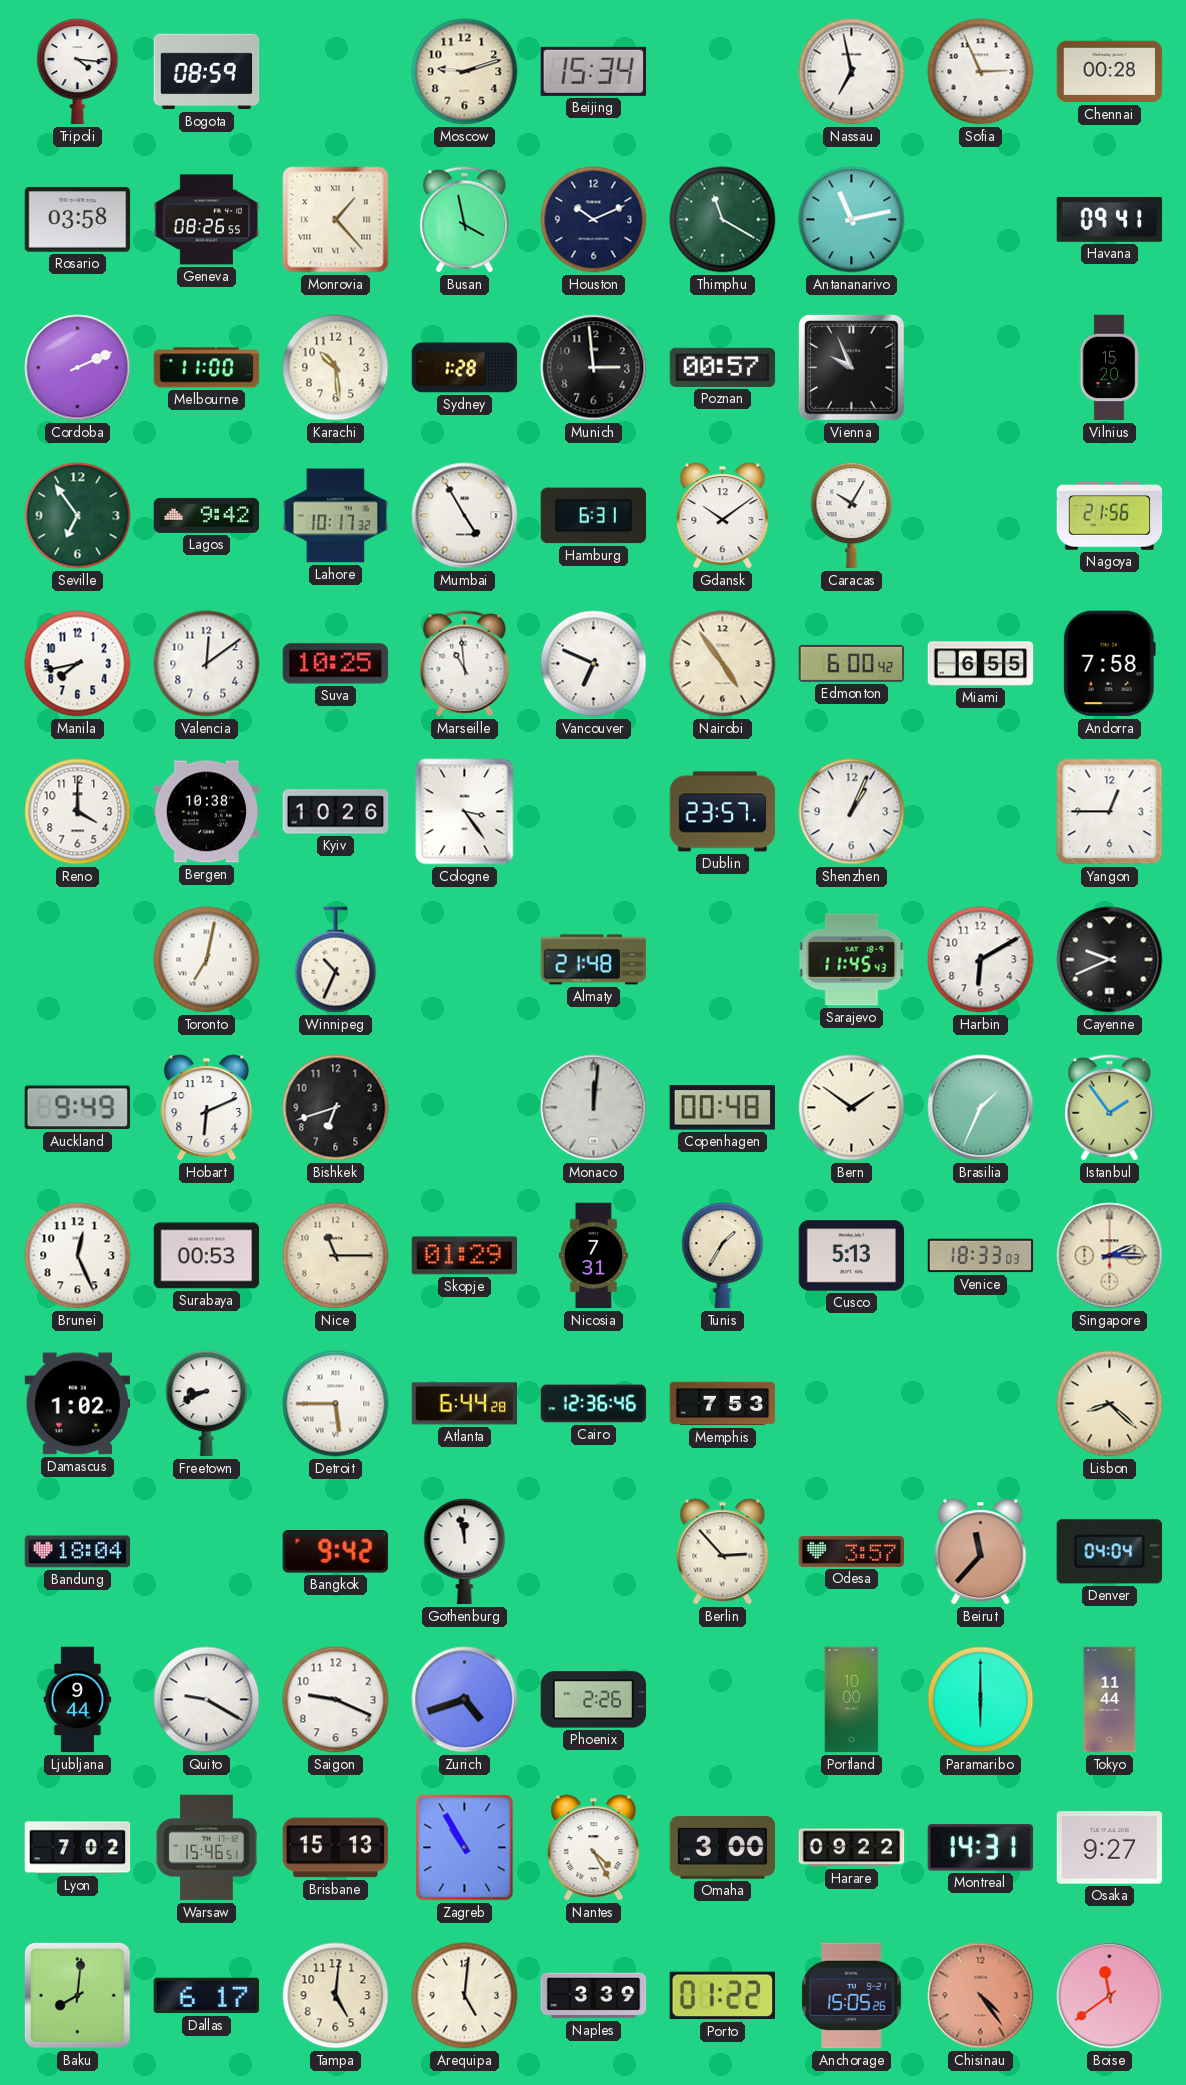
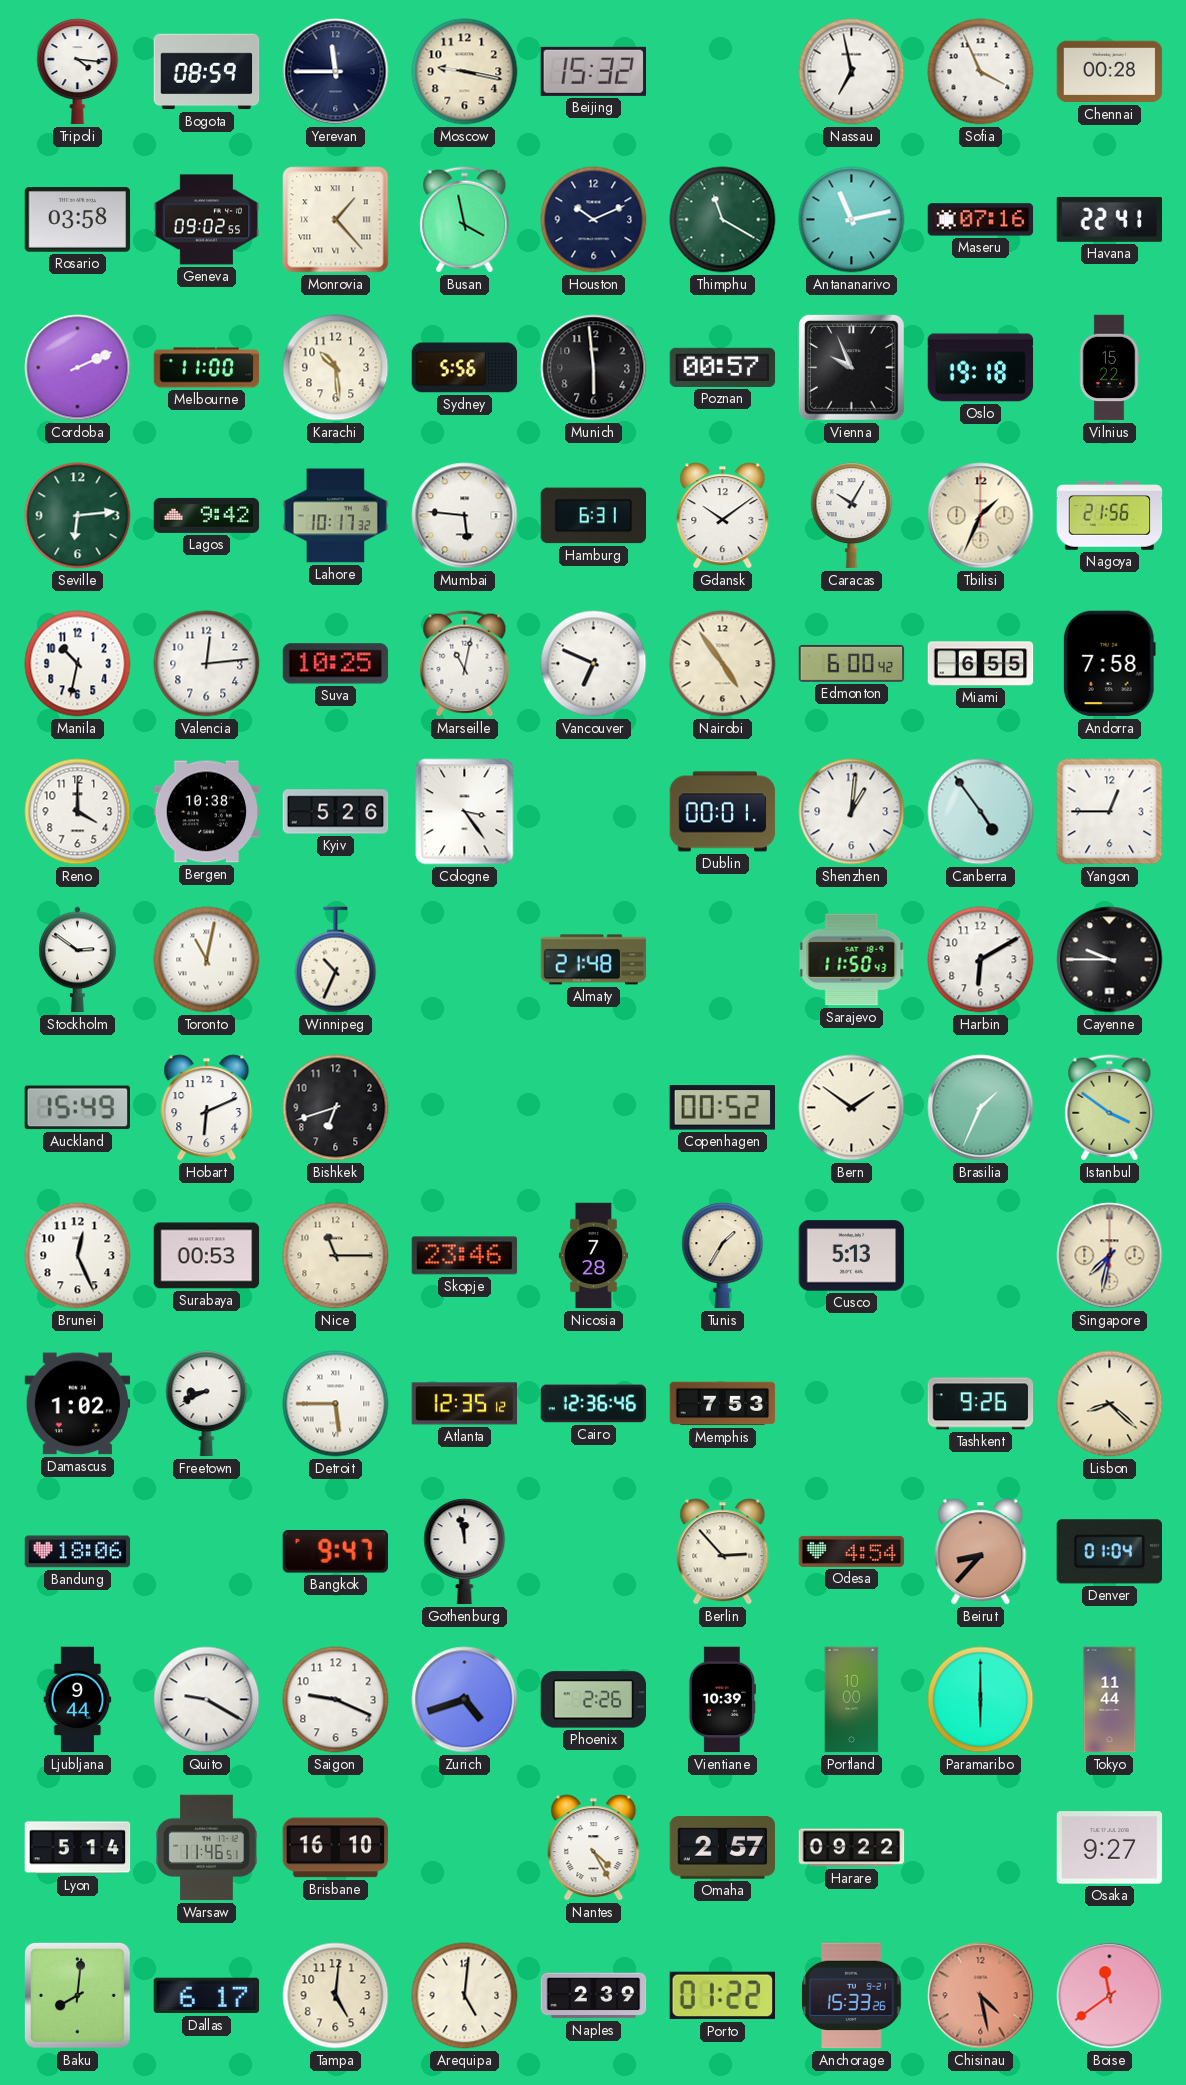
Yerevan: none -> 11:45 (336, 72)
Moscow: 9:12 -> 9:17 (465, 72)
Beijing: 15:34 -> 15:32 (593, 71)
Sofia: 2:56 -> 3:56 (981, 72)
Geneva: 08:26 -> 09:02 (207, 220)
Maseru: none -> 07:16 (981, 220)
Havana: 09:41 -> 22:41 (1110, 219)
Sydney: 1:28 -> 5:56 (465, 368)
Munich: 2:59 -> 5:59 (594, 368)
Oslo: none -> 19:18 (981, 368)
Vilnius: 15:20 -> 15:22 (1109, 368)
Seville: 6:54 -> 6:14 (78, 516)
Mumbai: 4:55 -> 5:46 (465, 516)
Tbilisi: none -> 1:34 (981, 516)
Manila: 7:43 -> 10:32 (78, 664)
Valencia: 12:09 -> 12:14 (207, 664)
Marseille: 10:59 -> 11:02 (465, 664)
Kyiv: 10:26 -> 5:26 (336, 812)
Dublin: 23:57 -> 00:01 (723, 812)
Shenzhen: 1:04 -> 1:01 (852, 812)
Canberra: none -> 4:54 (981, 812)
Stockholm: none -> 2:51 (78, 960)
Toronto: 7:02 -> 11:02 (207, 960)
Sarajevo: 11:45 -> 11:50 (852, 960)
Cayenne: 9:41 -> 9:45 (1110, 960)
Auckland: 9:49 -> 15:49 (77, 1108)
Monaco: 12:01 -> none (594, 1108)
Copenhagen: 00:48 -> 00:52 (722, 1108)
Istanbul: 1:54 -> 3:51 (1110, 1108)
Skopje: 01:29 -> 23:46 (465, 1256)
Nicosia: 7:31 -> 7:28 (593, 1256)
Venice: 18:33 -> none (981, 1256)
Singapore: 2:15 -> 7:32 (1110, 1256)
Atlanta: 6:44 -> 12:35 (465, 1404)
Tashkent: none -> 9:26 (981, 1404)
Bandung: 18:04 -> 18:06 (78, 1552)
Bangkok: 9:42 -> 9:47 (335, 1552)
Odesa: 3:57 -> 4:54 (852, 1551)
Beirut: 11:37 -> 8:37 (981, 1552)
Denver: 04:04 -> 01:04 (1109, 1552)
Vientiane: none -> 10:39 (722, 1700)
Lyon: 7:02 -> 5:14 (78, 1848)
Warsaw: 15:46 -> 11:46 (207, 1848)
Brisbane: 15:13 -> 16:10 (336, 1848)
Zagreb: 10:55 -> none (465, 1848)
Omaha: 3:00 -> 2:57 (723, 1848)
Montreal: 14:31 -> none (981, 1848)
Naples: 3:39 -> 2:39 (594, 1996)
Anchorage: 15:05 -> 15:33 (852, 1996)
Chisinau: 4:24 -> 4:28 (981, 1996)
